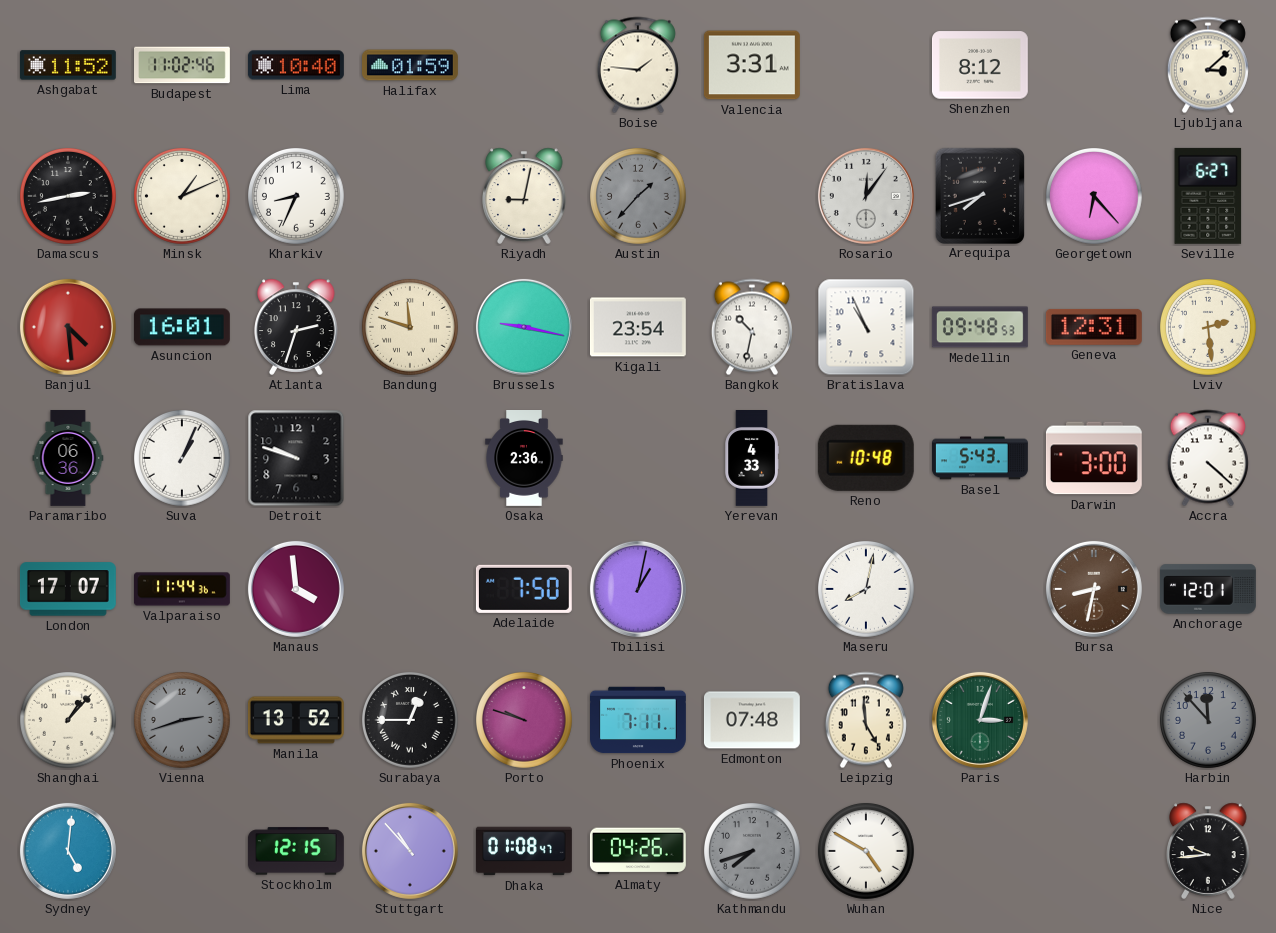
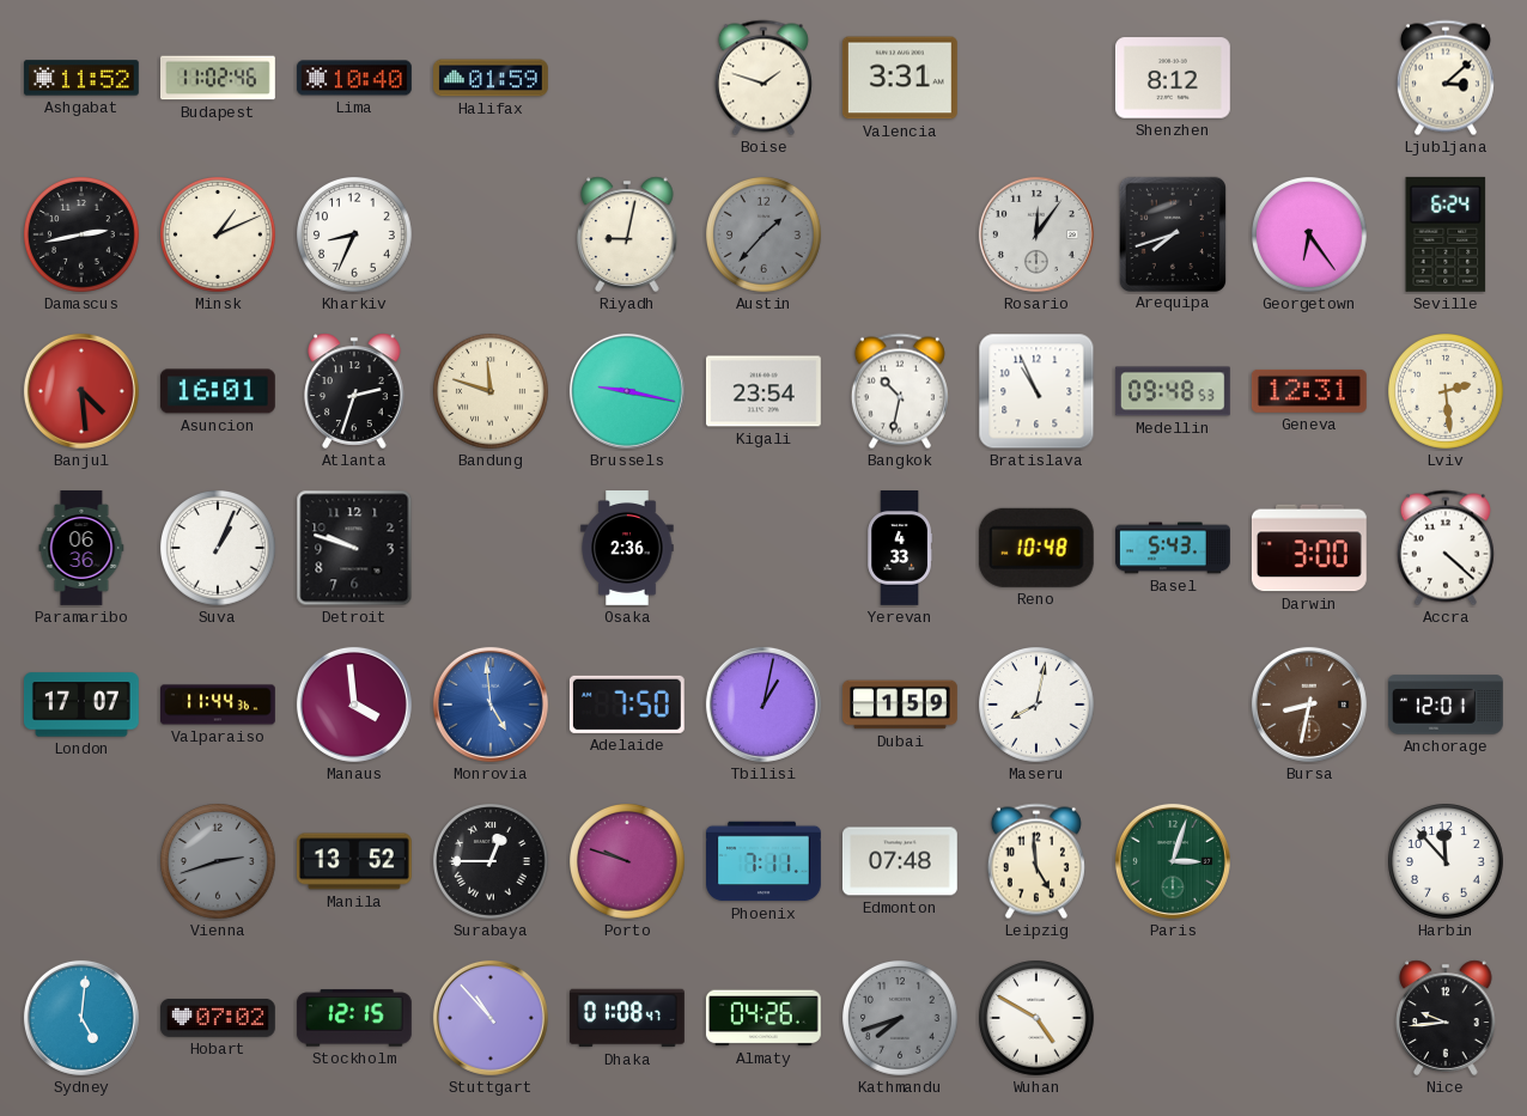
Boise: 1:46 -> 1:48 (763, 78)
Georgetown: 6:23 -> 6:24 (1310, 236)
Seville: 6:27 -> 6:24 (1446, 234)
Monrovia: none -> 4:59 (491, 705)
Dubai: none -> 1:59 (900, 705)
Shanghai: 1:07 -> none (69, 721)
Harbin dial: grey -> white (1447, 862)
Hobart: none -> 07:02 (218, 1018)
